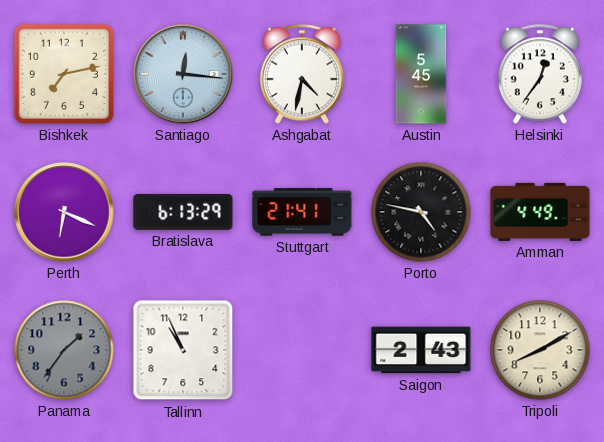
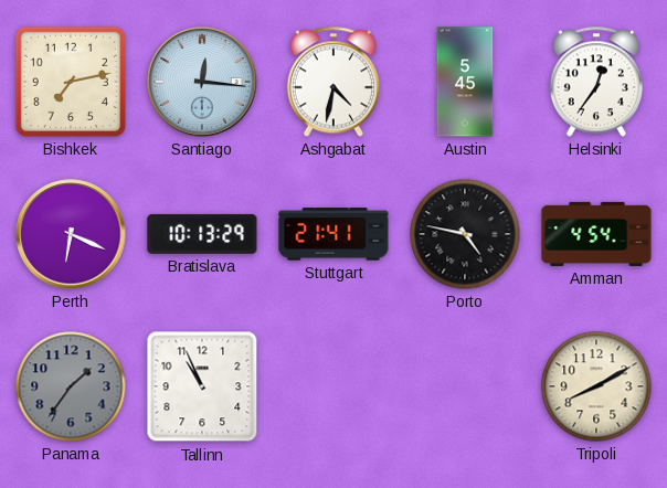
Bratislava: 6:13 -> 10:13 (202, 234)
Amman: 4:49 -> 4:54 (596, 234)
Saigon: 2:43 -> none (421, 350)
